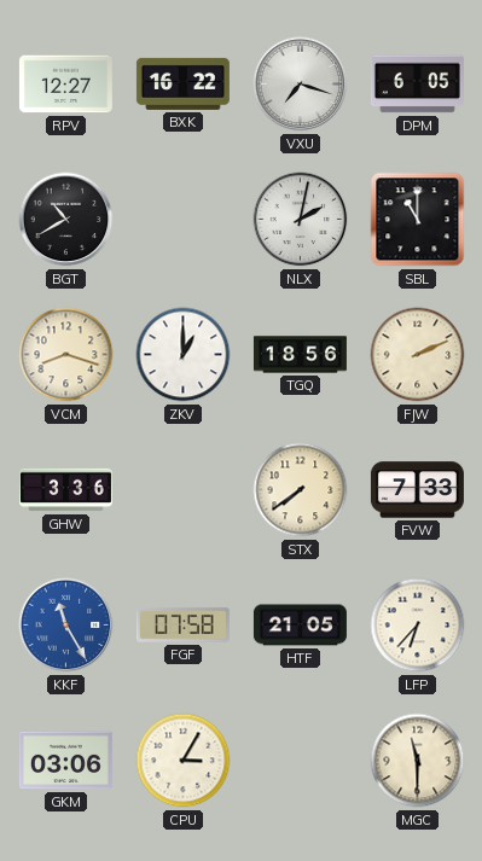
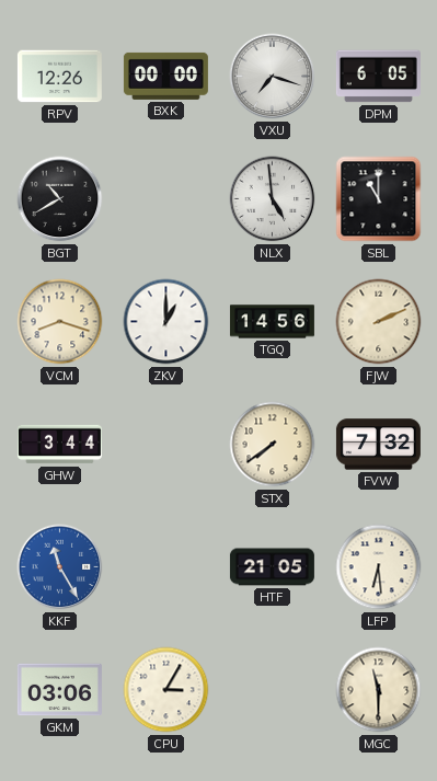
RPV: 12:27 -> 12:26 (59, 77)
BXK: 16:22 -> 00:00 (165, 76)
NLX: 2:02 -> 4:59 (273, 199)
TGQ: 18:56 -> 14:56 (272, 322)
GHW: 3:36 -> 3:44 (59, 445)
FVW: 7:33 -> 7:32 (378, 445)
FGF: 07:58 -> none (182, 626)
LFP: 6:37 -> 6:29 (379, 567)
